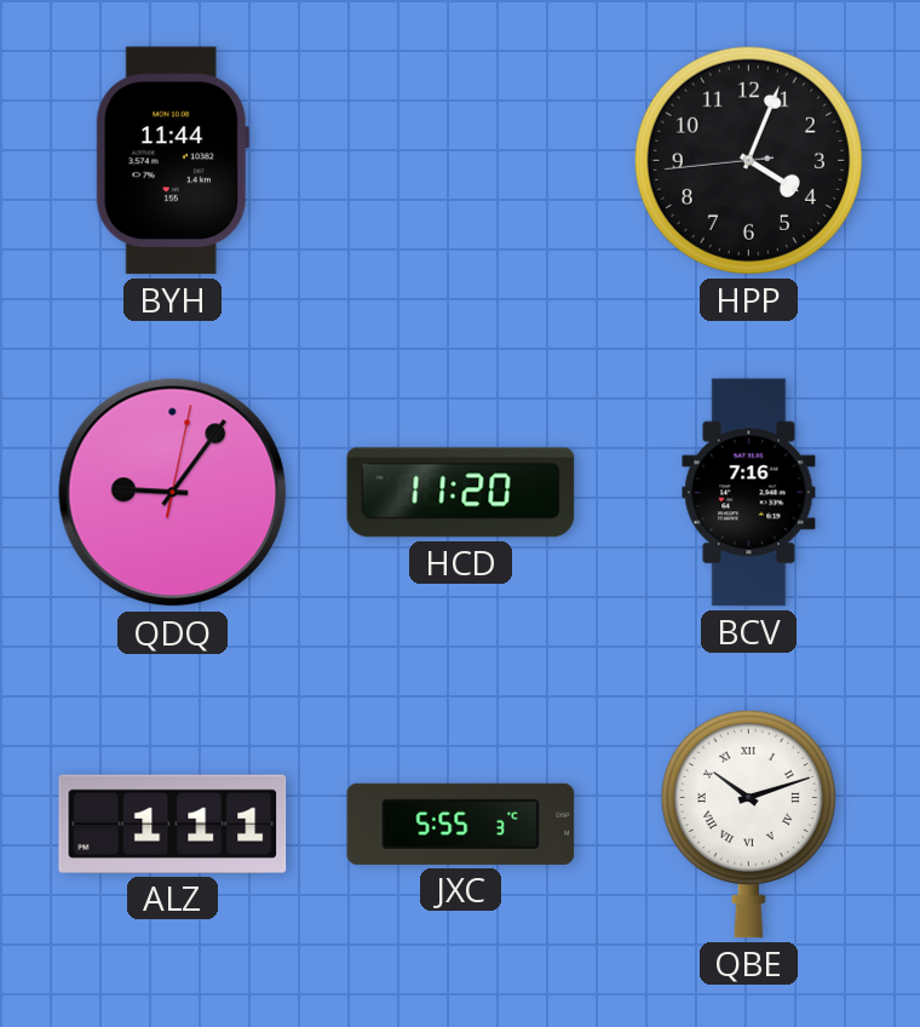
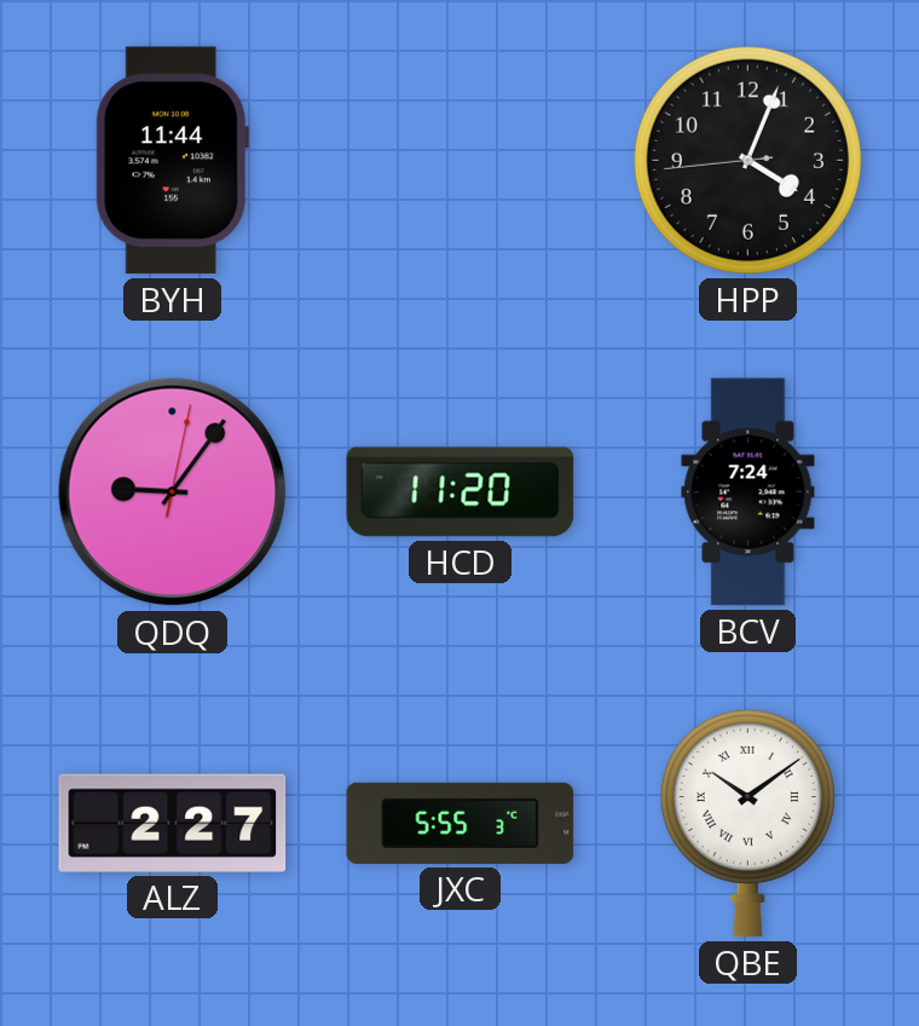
BCV: 7:16 -> 7:24 (749, 492)
ALZ: 1:11 -> 2:27 (173, 823)
QBE: 10:12 -> 10:09 (747, 823)
